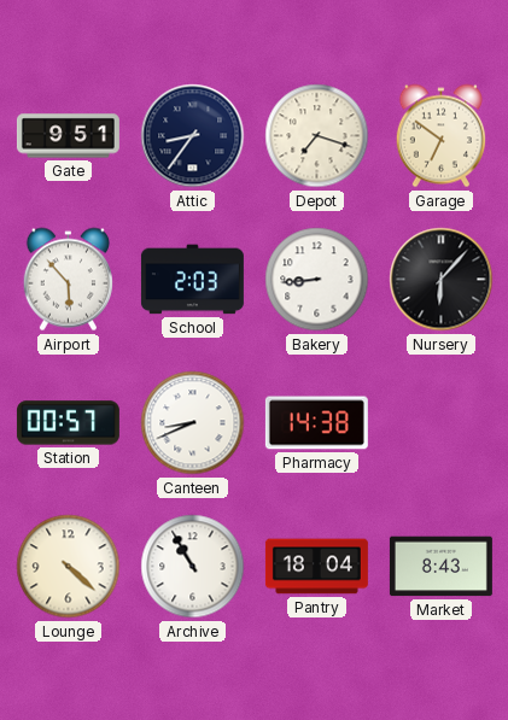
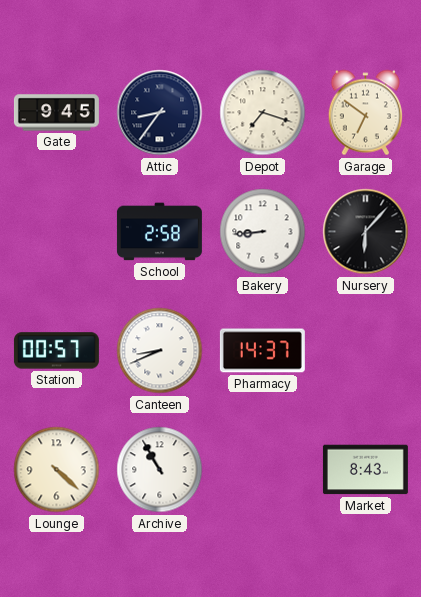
Gate: 9:51 -> 9:45 (56, 113)
Airport: 5:53 -> none (68, 280)
School: 2:03 -> 2:58 (159, 232)
Pharmacy: 14:38 -> 14:37 (262, 351)
Pantry: 18:04 -> none (316, 567)
